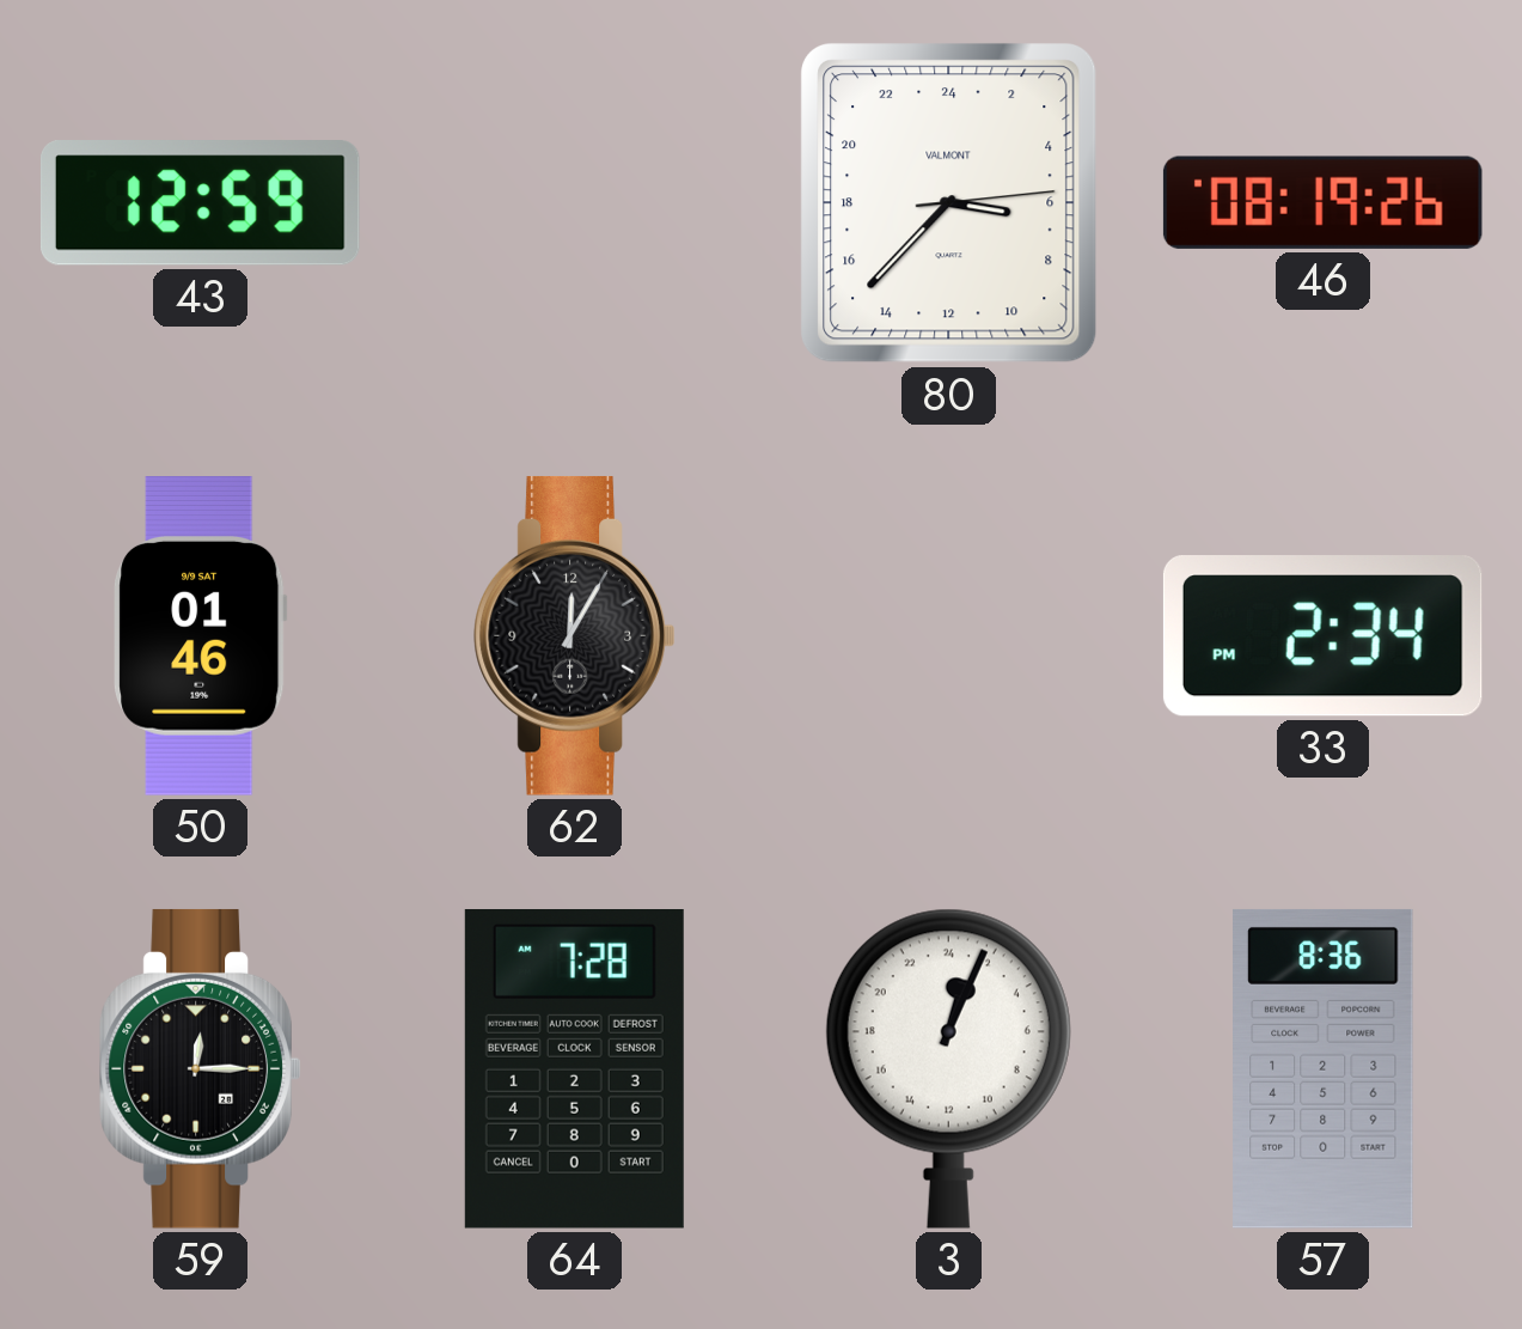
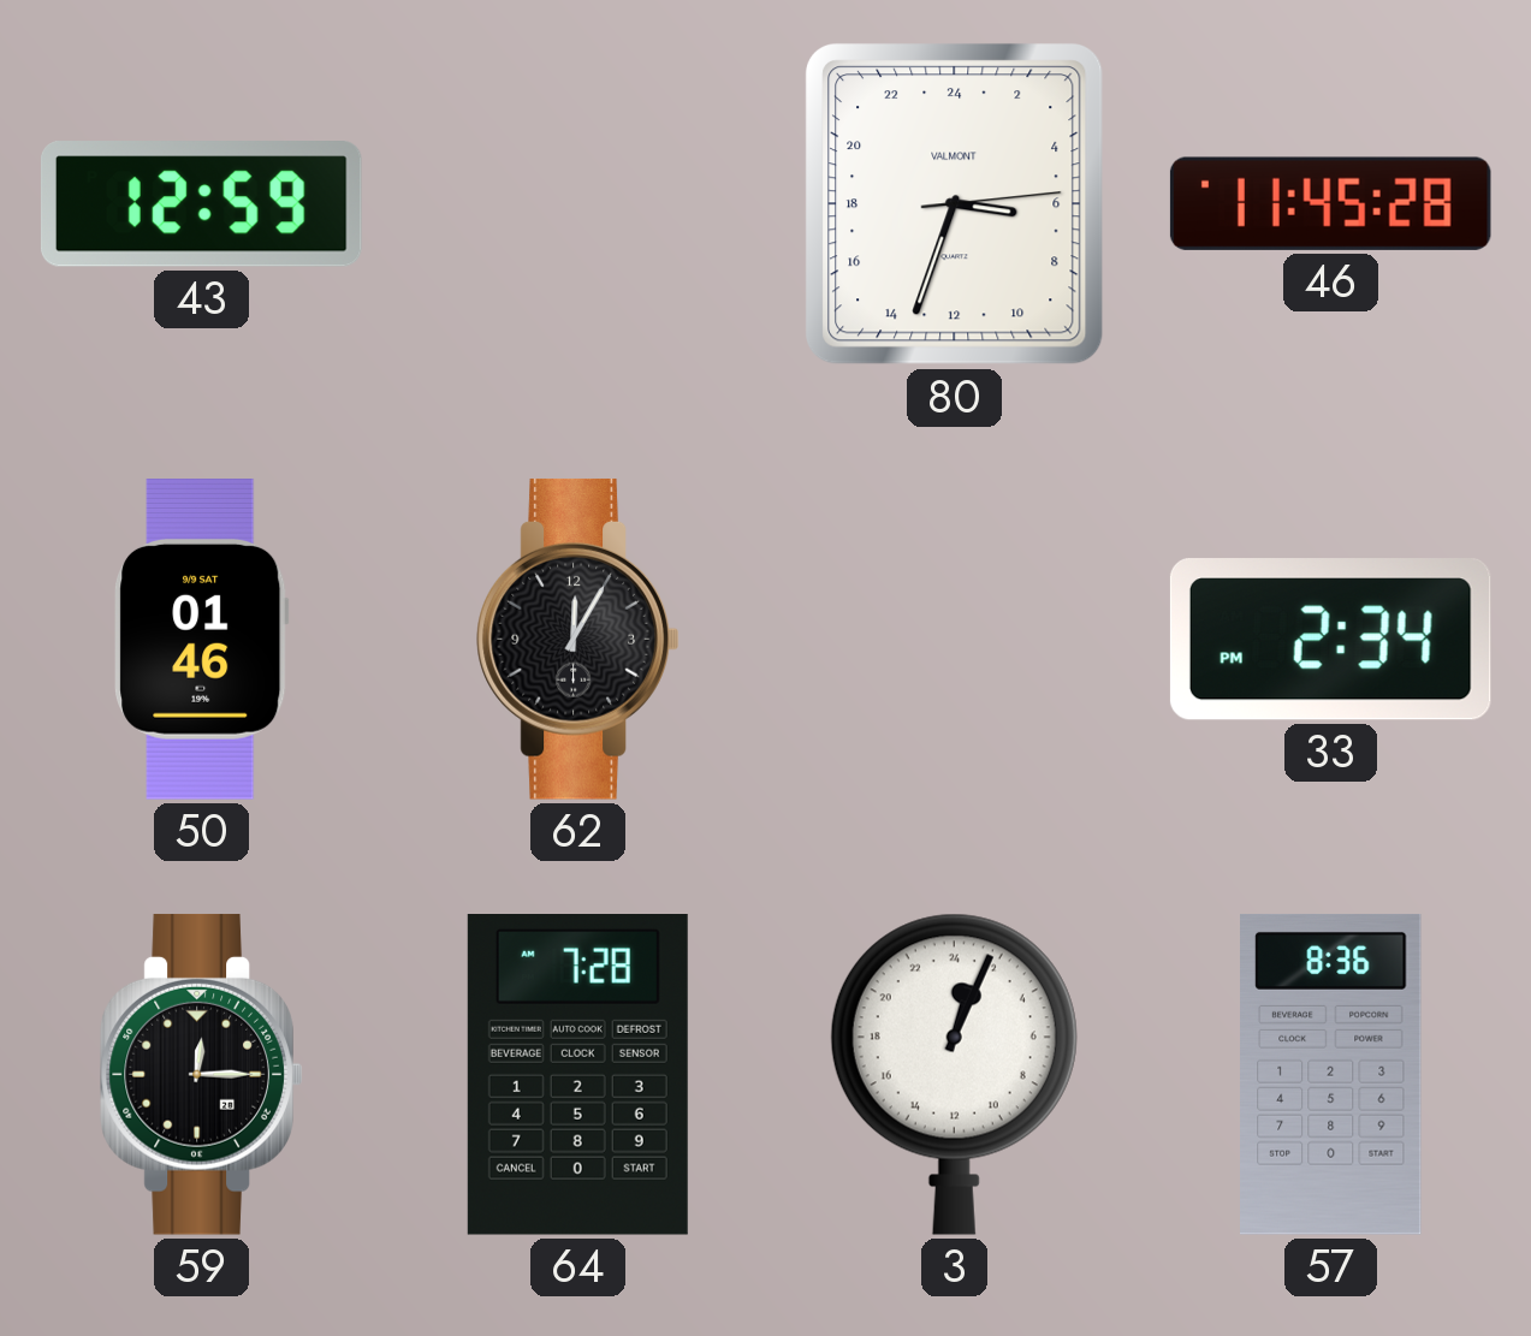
80: 6:37 -> 6:33 (955, 204)
46: 08:19 -> 11:45 (1330, 203)
